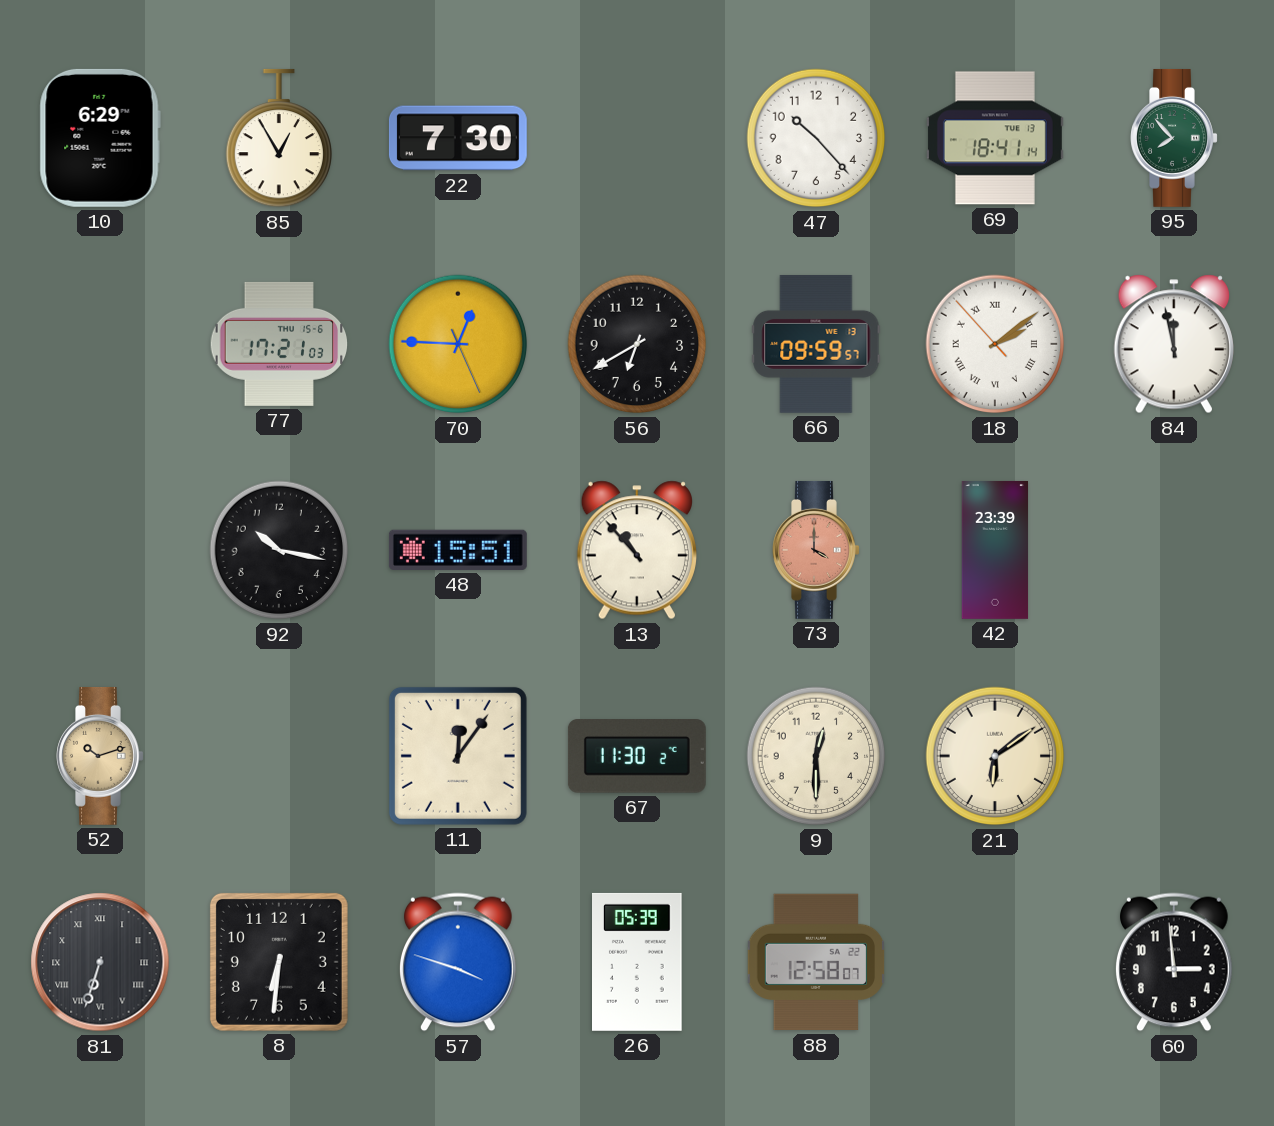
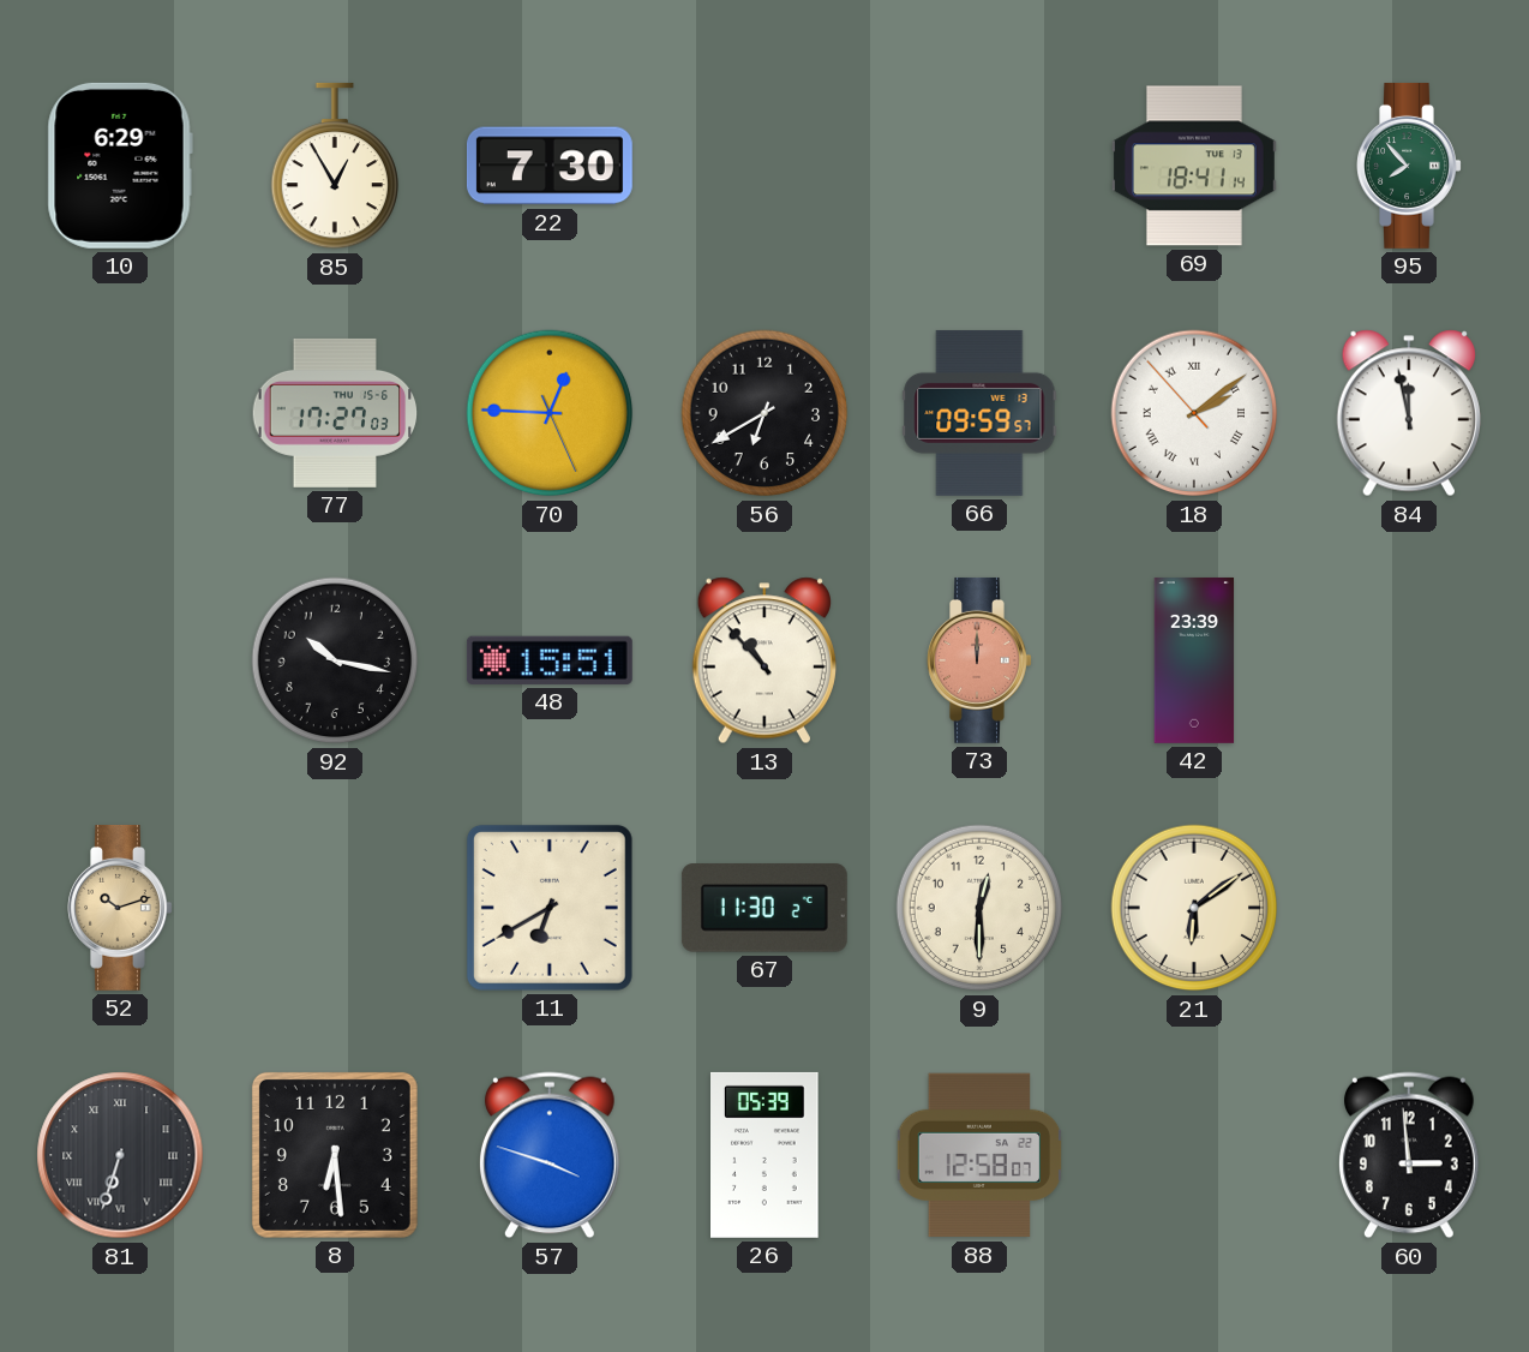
47: 10:23 -> none (816, 138)
77: 17:21 -> 17:27 (335, 413)
73: 4:00 -> 12:00 (979, 660)
11: 12:06 -> 6:40 (550, 908)
8: 6:31 -> 6:29 (335, 1155)
